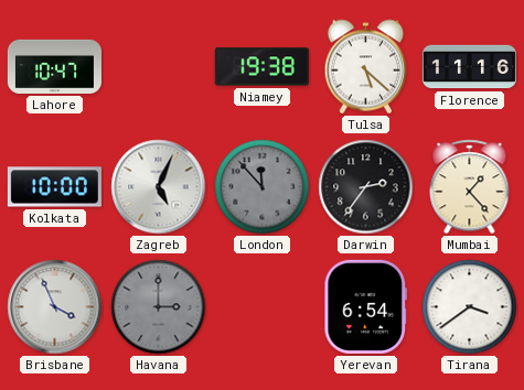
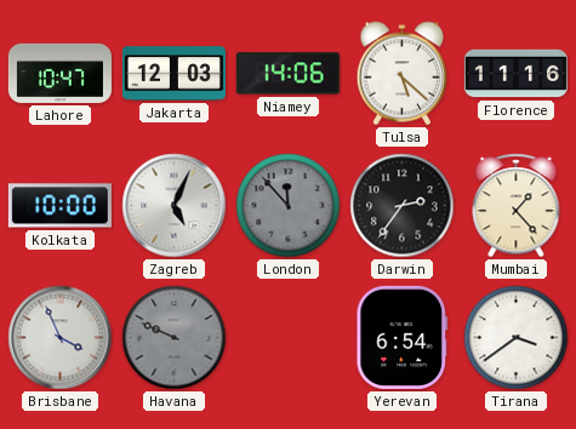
Jakarta: none -> 12:03 (173, 74)
Niamey: 19:38 -> 14:06 (287, 74)
Havana: 3:00 -> 9:49 (175, 338)
